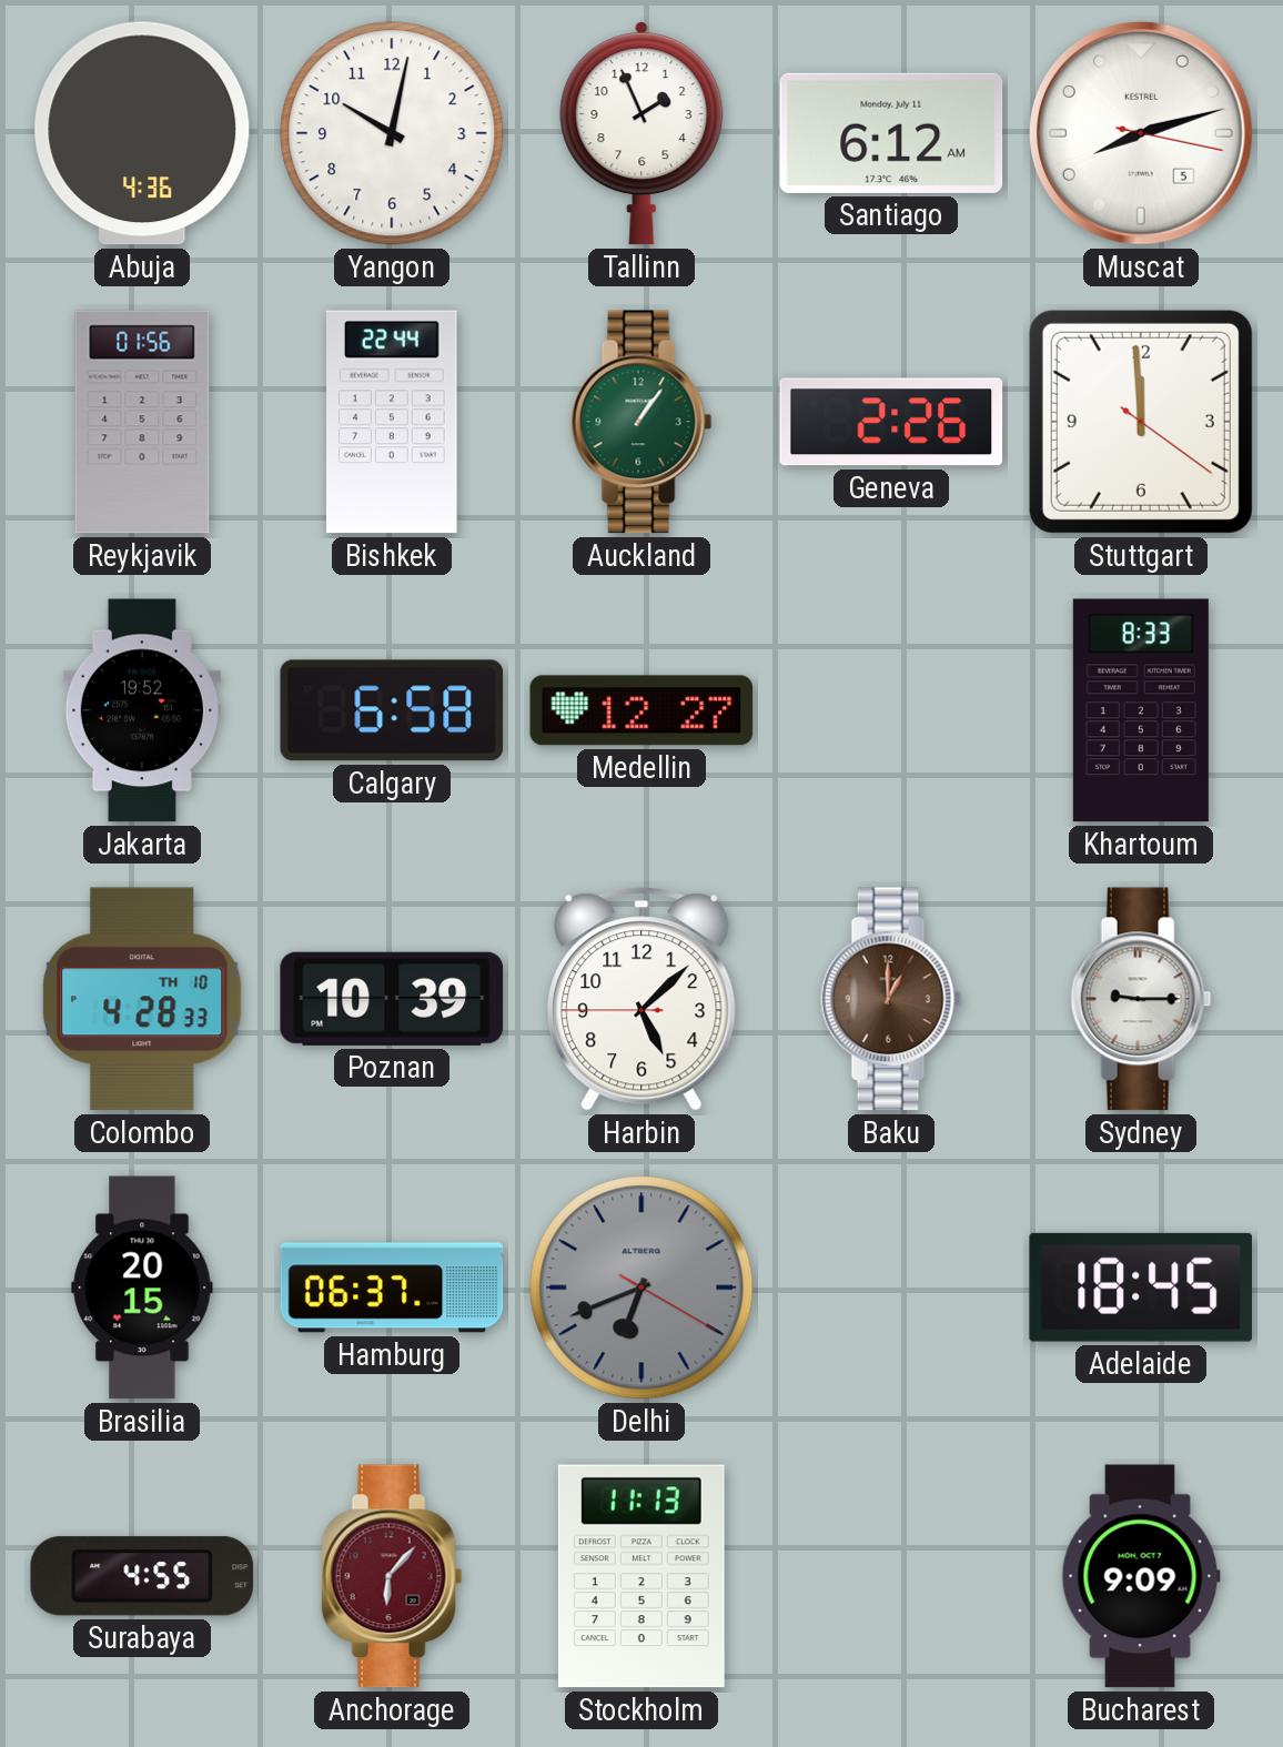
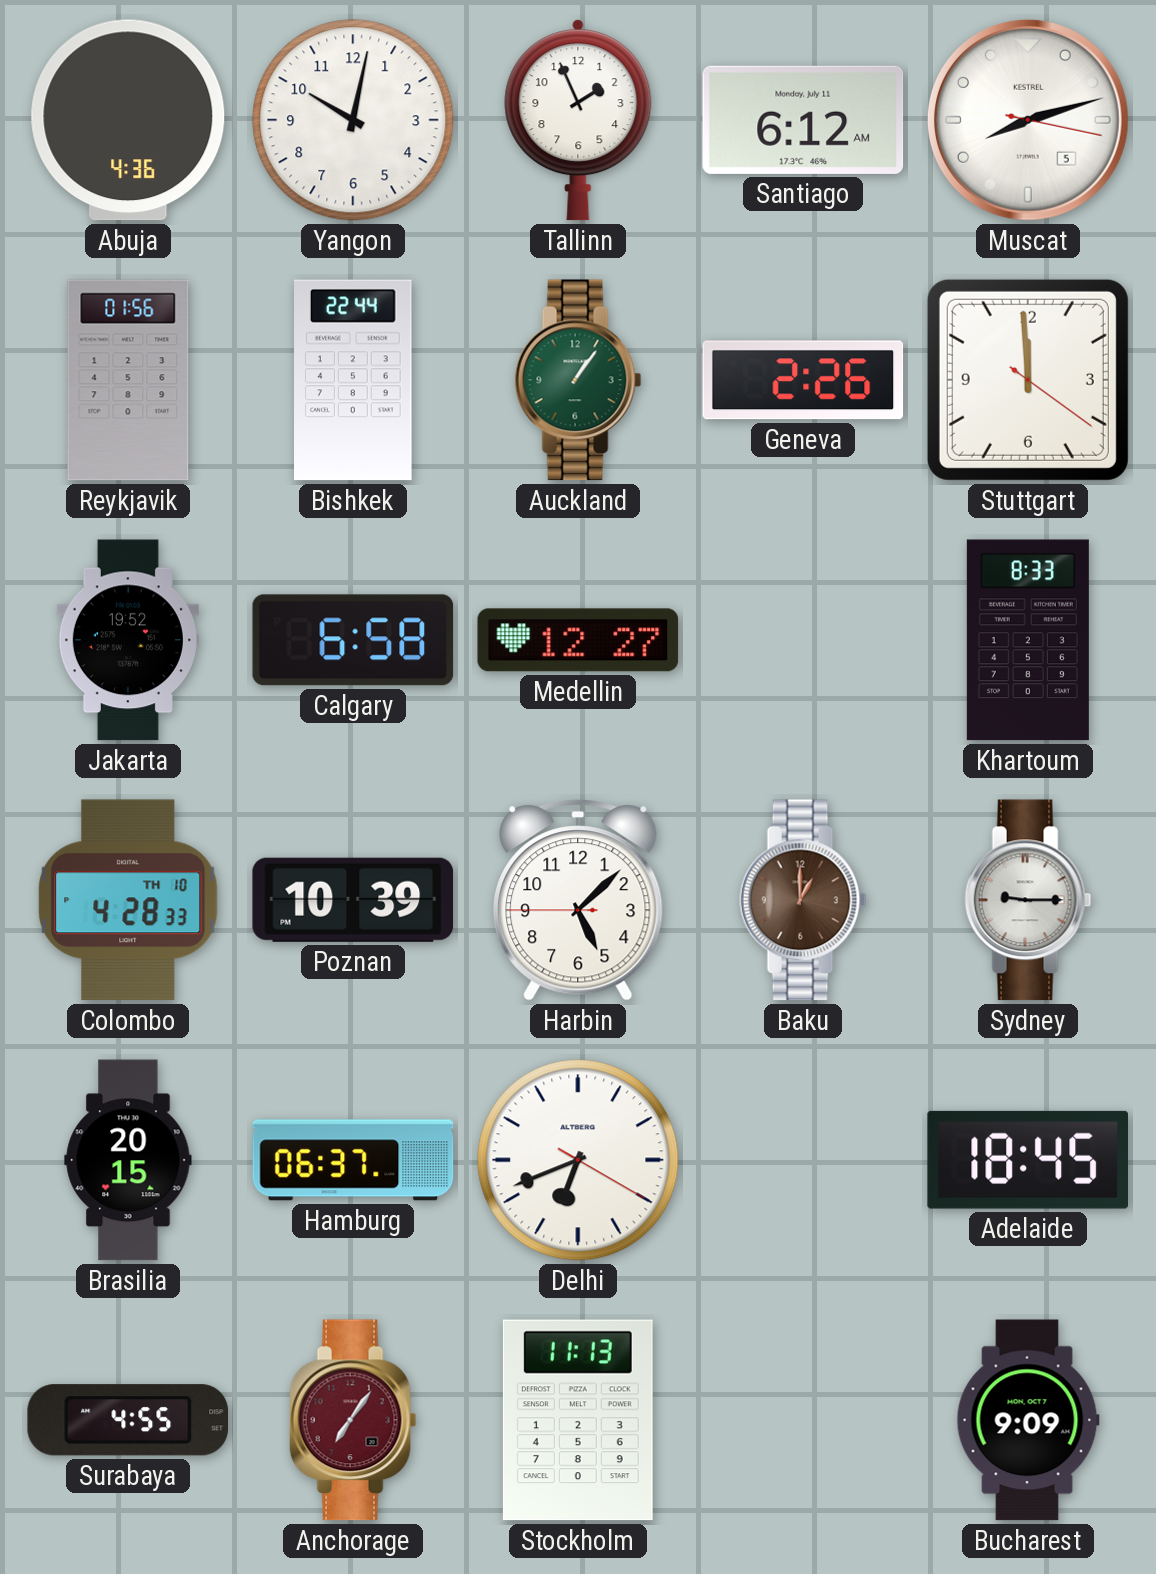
Delhi dial: grey -> white (578, 1160)
Anchorage: 6:07 -> 7:06 (353, 1420)
